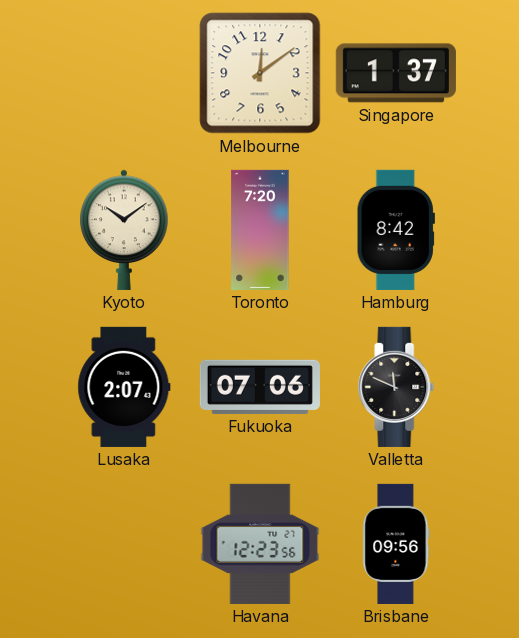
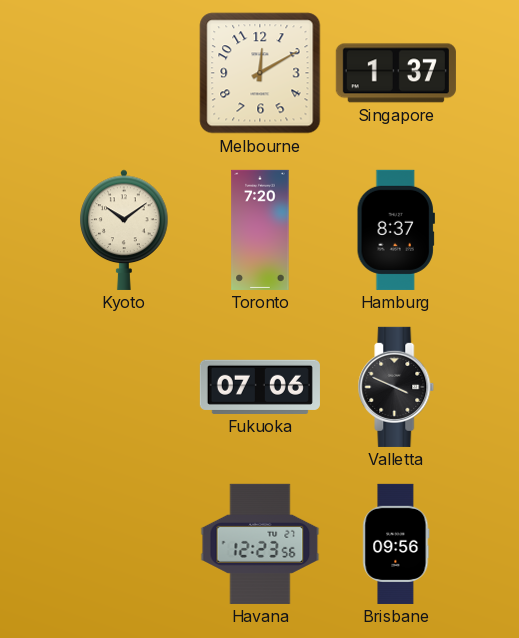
Melbourne: 12:09 -> 12:10 (260, 73)
Hamburg: 8:42 -> 8:37 (396, 230)
Lusaka: 2:07 -> none (124, 387)
Valletta: 11:49 -> 3:49 (396, 387)
